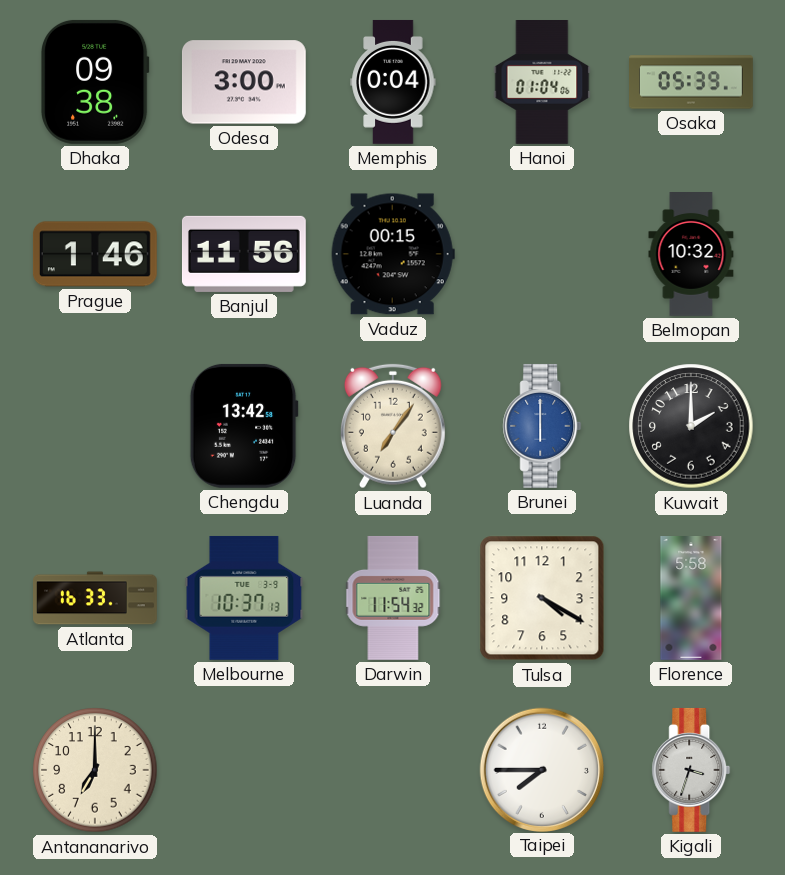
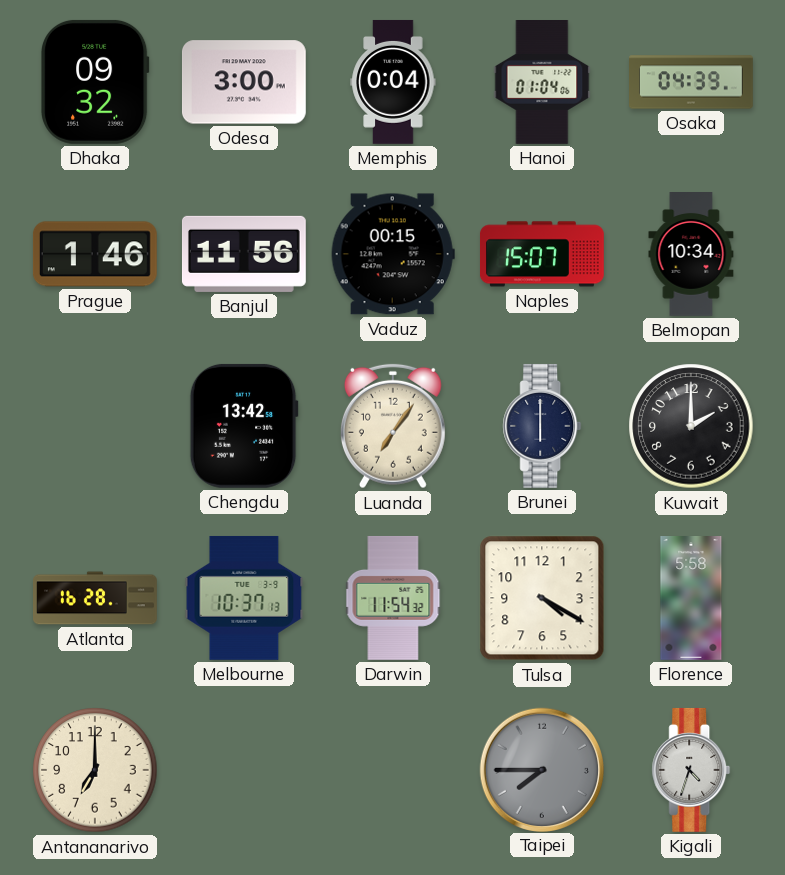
Dhaka: 09:38 -> 09:32 (95, 82)
Osaka: 05:39 -> 04:39 (692, 82)
Naples: none -> 15:07 (542, 254)
Belmopan: 10:32 -> 10:34 (691, 255)
Brunei dial: blue -> navy (542, 426)
Atlanta: 16:33 -> 16:28 (96, 598)
Taipei dial: white -> grey (541, 769)
Kigali: 3:33 -> 4:33 (691, 770)
